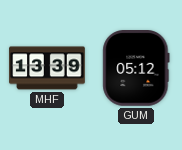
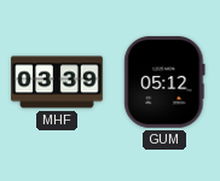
MHF: 13:39 -> 03:39 (57, 82)
